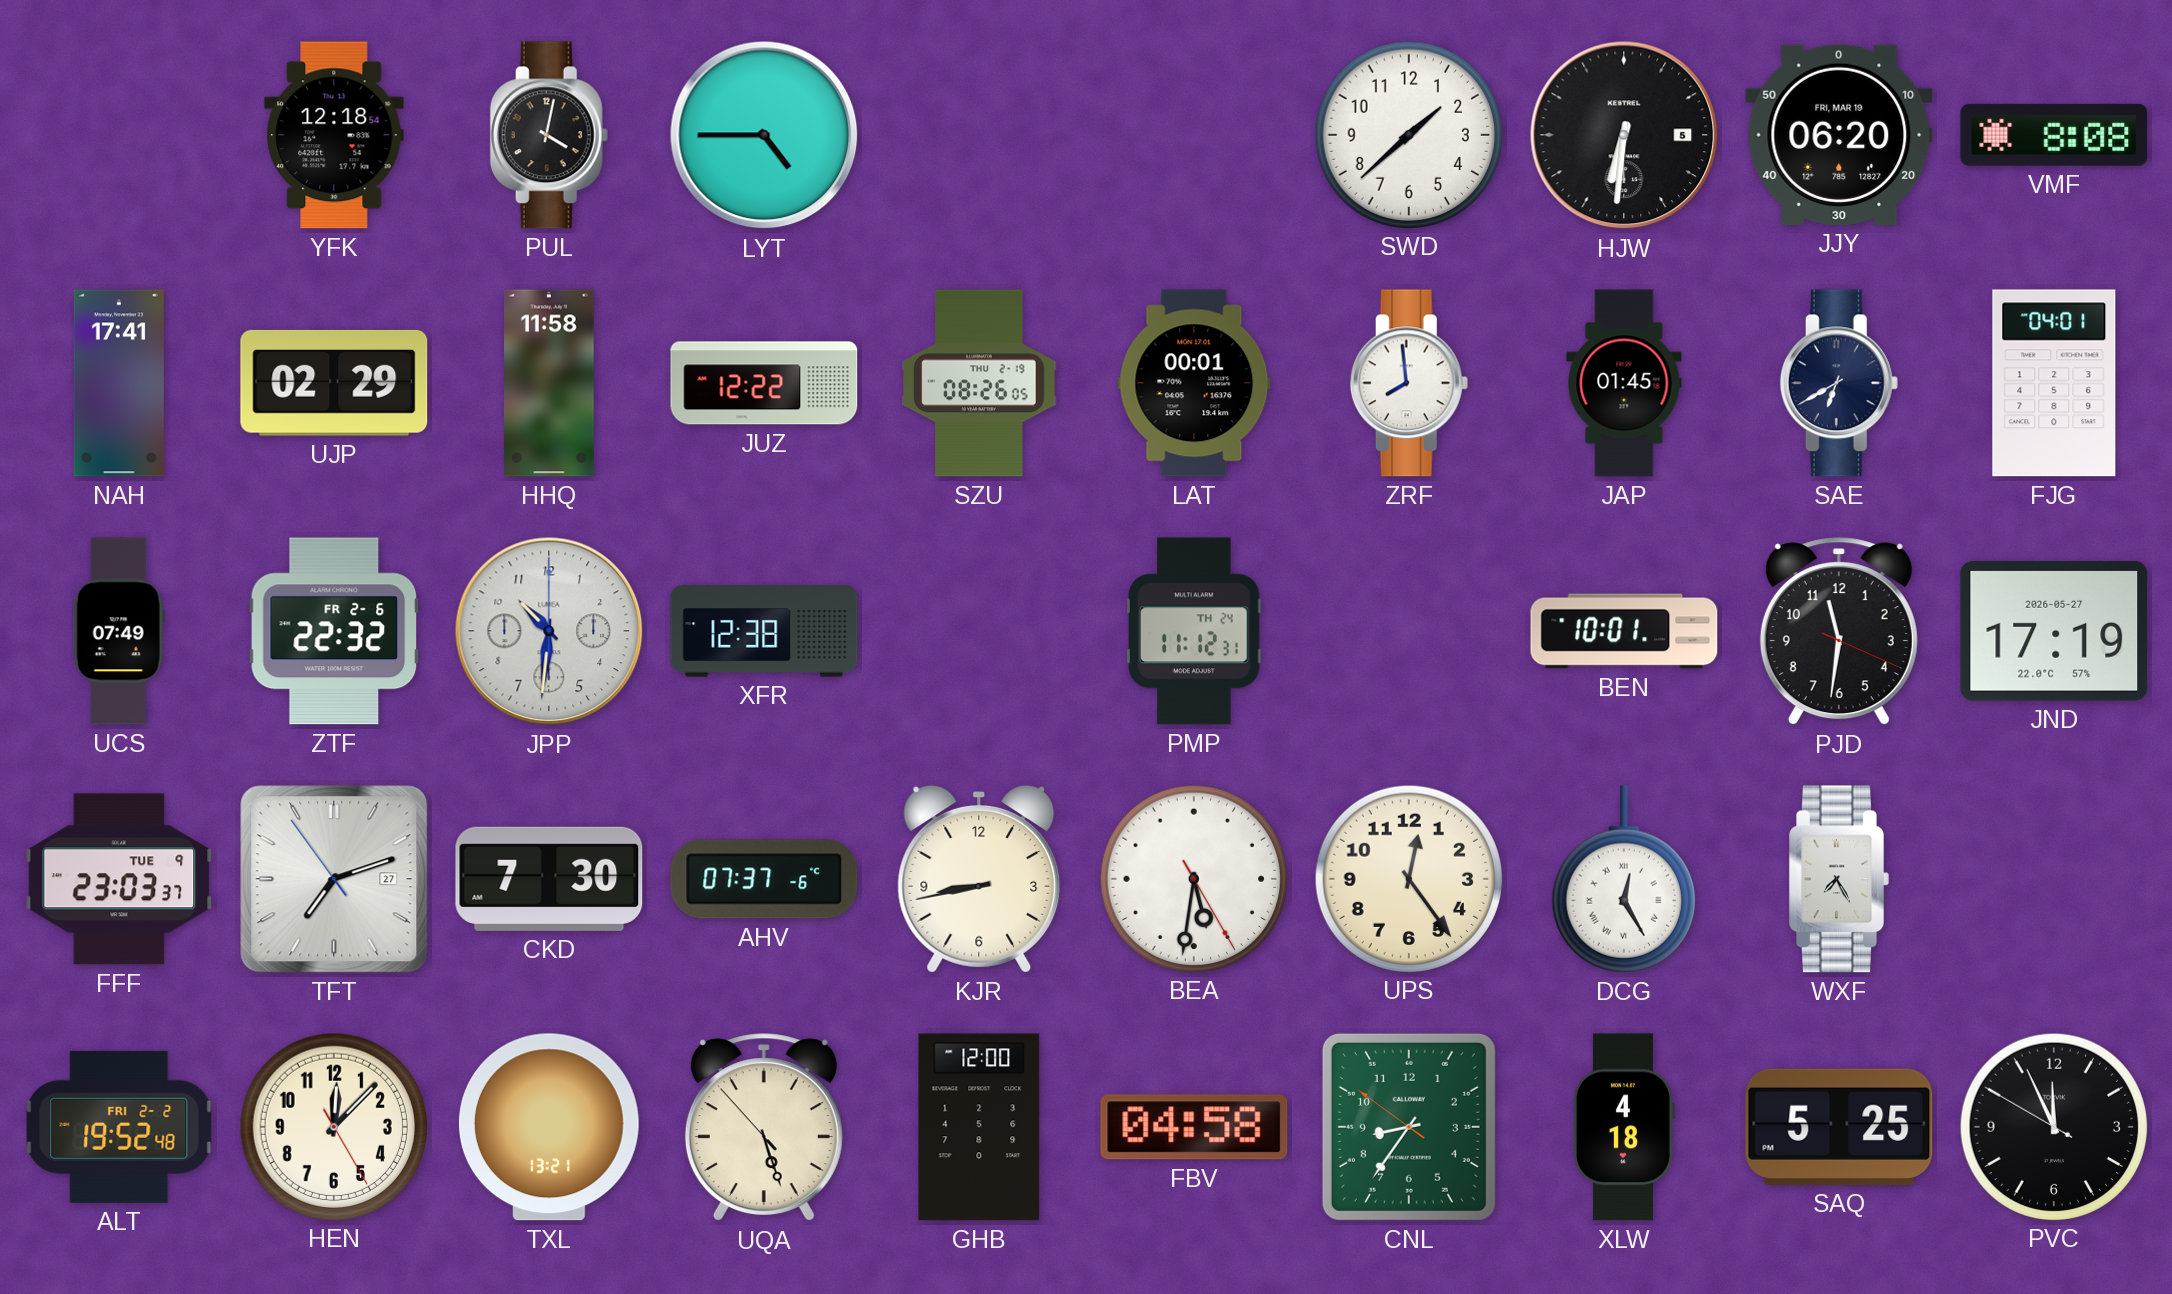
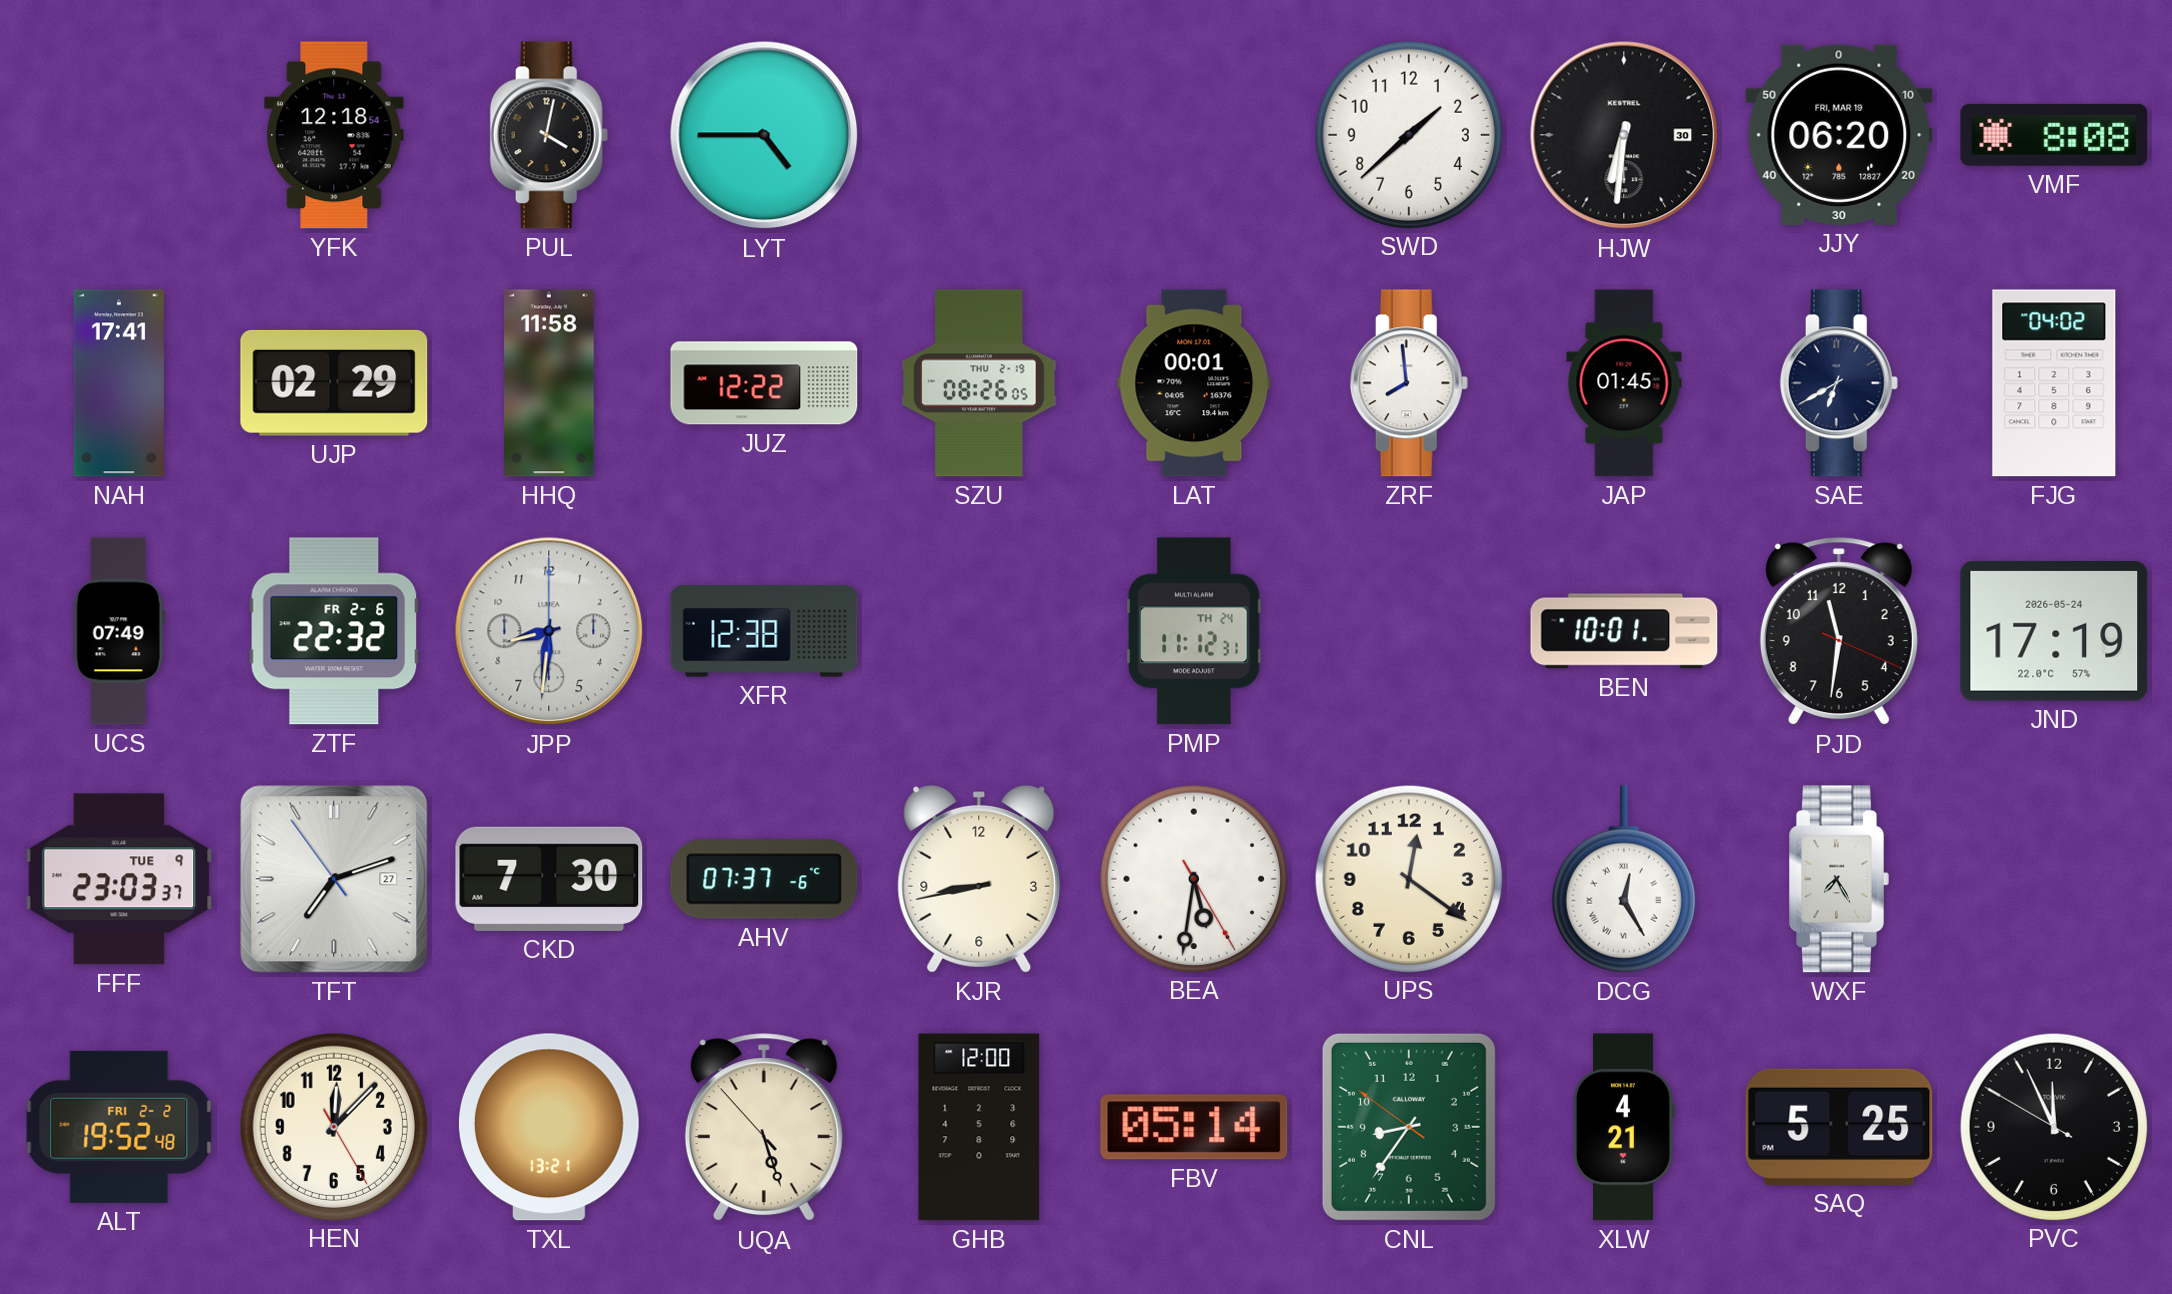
HJW date: 5 -> 30 (1624, 135)
FJG: 04:01 -> 04:02 (2054, 383)
JPP: 10:31 -> 8:31 (549, 631)
JND date: 2026-05-27 -> 2026-05-24 (2054, 631)
UPS: 12:24 -> 12:21 (1408, 878)
FBV: 04:58 -> 05:14 (1194, 1127)
XLW: 4:18 -> 4:21 (1624, 1127)
